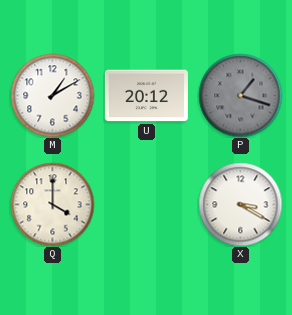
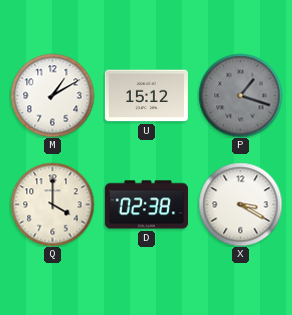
U: 20:12 -> 15:12 (146, 96)
D: none -> 02:38 (146, 205)
